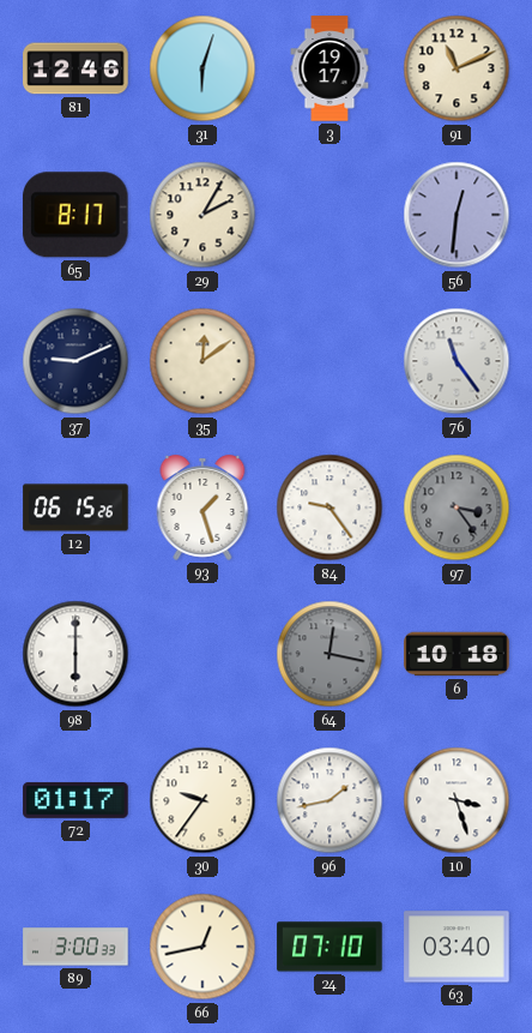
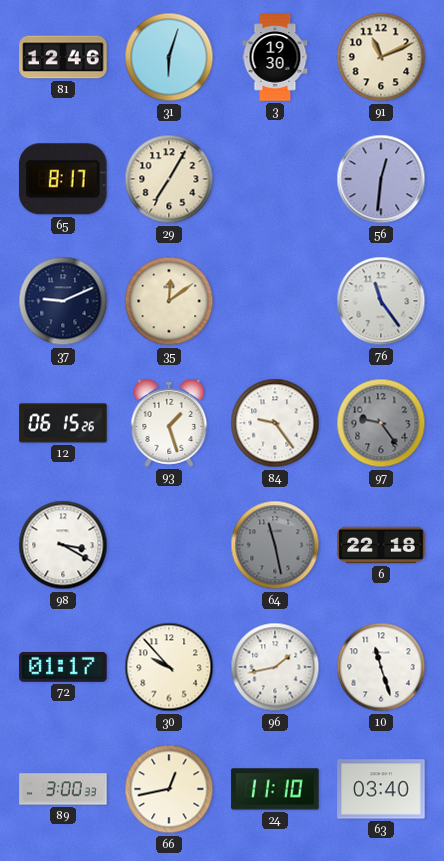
3: 19:17 -> 19:30 (275, 57)
29: 2:05 -> 7:05 (169, 179)
97: 3:24 -> 9:24 (381, 423)
98: 6:00 -> 3:20 (63, 545)
64: 12:17 -> 11:28 (275, 545)
6: 10:18 -> 22:18 (381, 545)
30: 9:36 -> 9:53 (169, 667)
10: 3:27 -> 11:27 (381, 667)
24: 07:10 -> 11:10 (275, 789)
